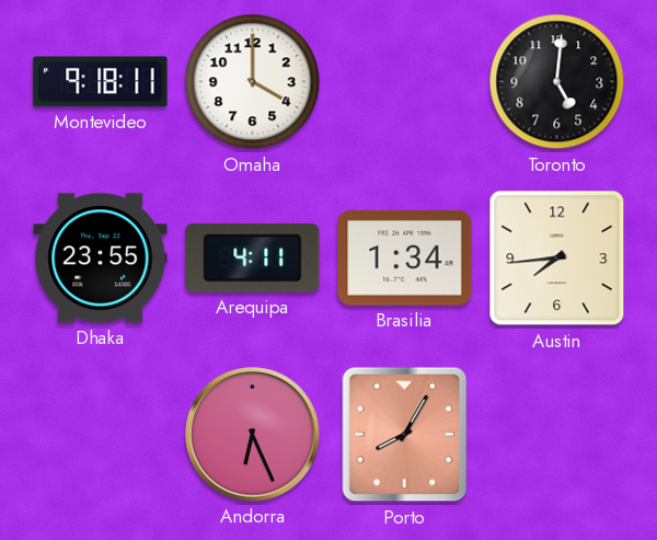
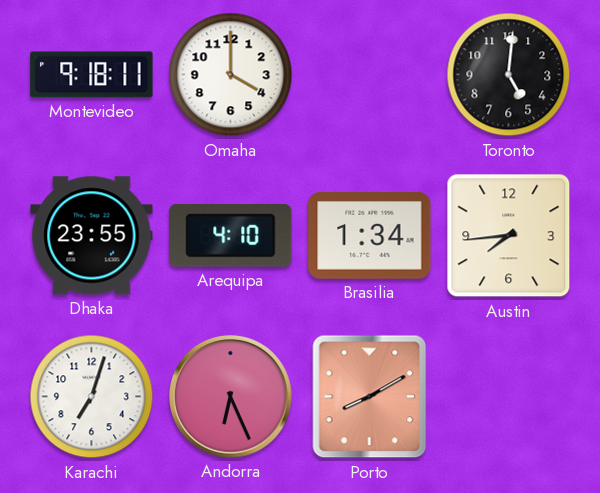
Arequipa: 4:11 -> 4:10 (231, 235)
Karachi: none -> 7:03 (92, 397)
Porto: 8:05 -> 8:10 (370, 397)
